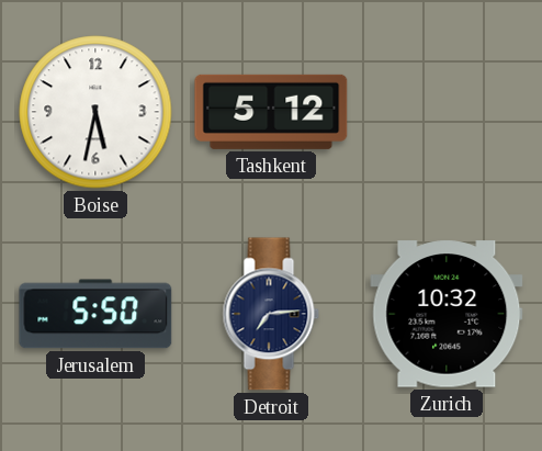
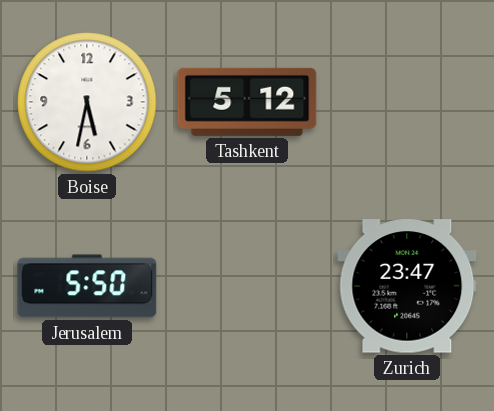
Detroit: 7:14 -> none (271, 314)
Zurich: 10:32 -> 23:47 (407, 286)
